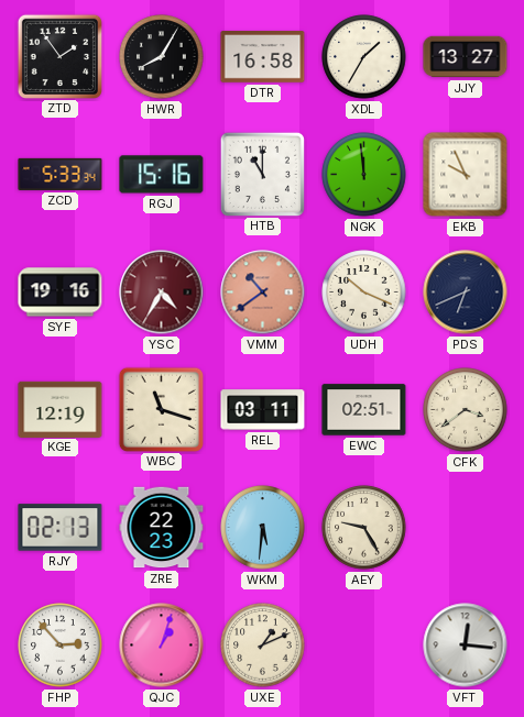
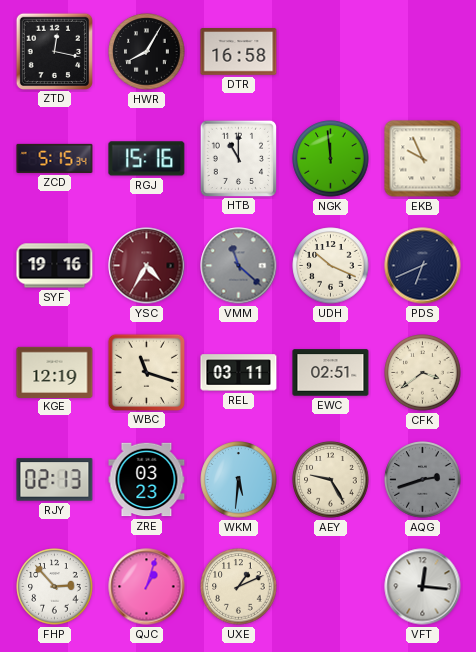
ZTD: 1:54 -> 12:17 (54, 51)
XDL: 1:35 -> none (364, 57)
JJY: 13:27 -> none (466, 57)
ZCD: 5:33 -> 5:15 (55, 158)
VMM: 10:39 -> 11:22 (239, 266)
VMM dial: salmon -> grey (239, 266)
ZRE: 22:23 -> 03:23 (147, 480)
AQG: none -> 2:42 (423, 480)
